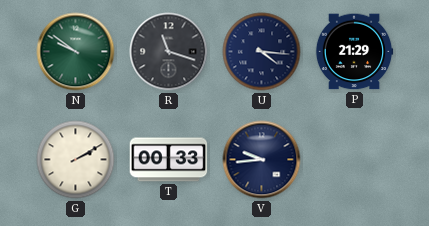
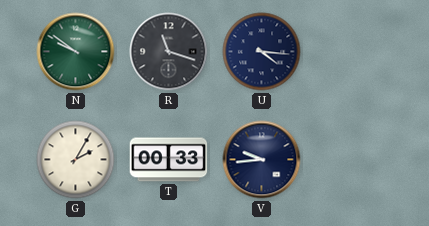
P: 21:29 -> none (354, 52)
G: 2:10 -> 2:05 (76, 160)
